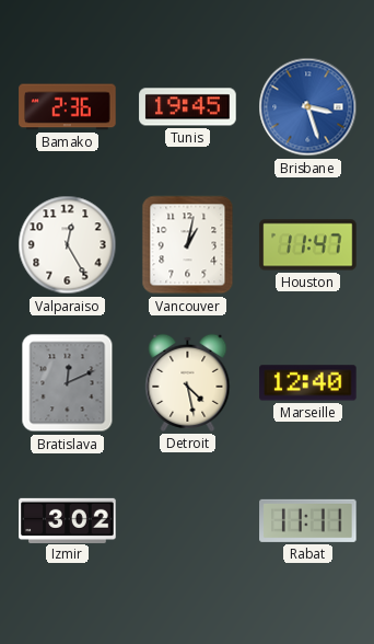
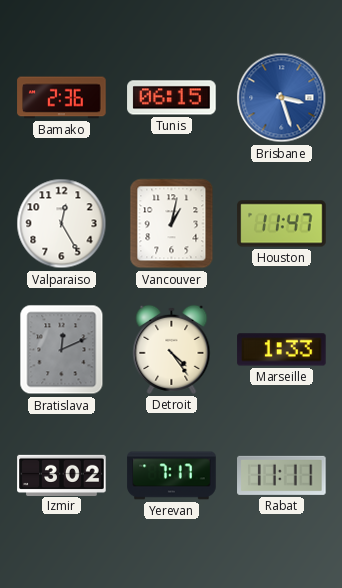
Tunis: 19:45 -> 06:15 (172, 98)
Detroit: 4:28 -> 4:24 (172, 349)
Marseille: 12:40 -> 1:33 (282, 350)
Yerevan: none -> 7:17 (172, 476)
